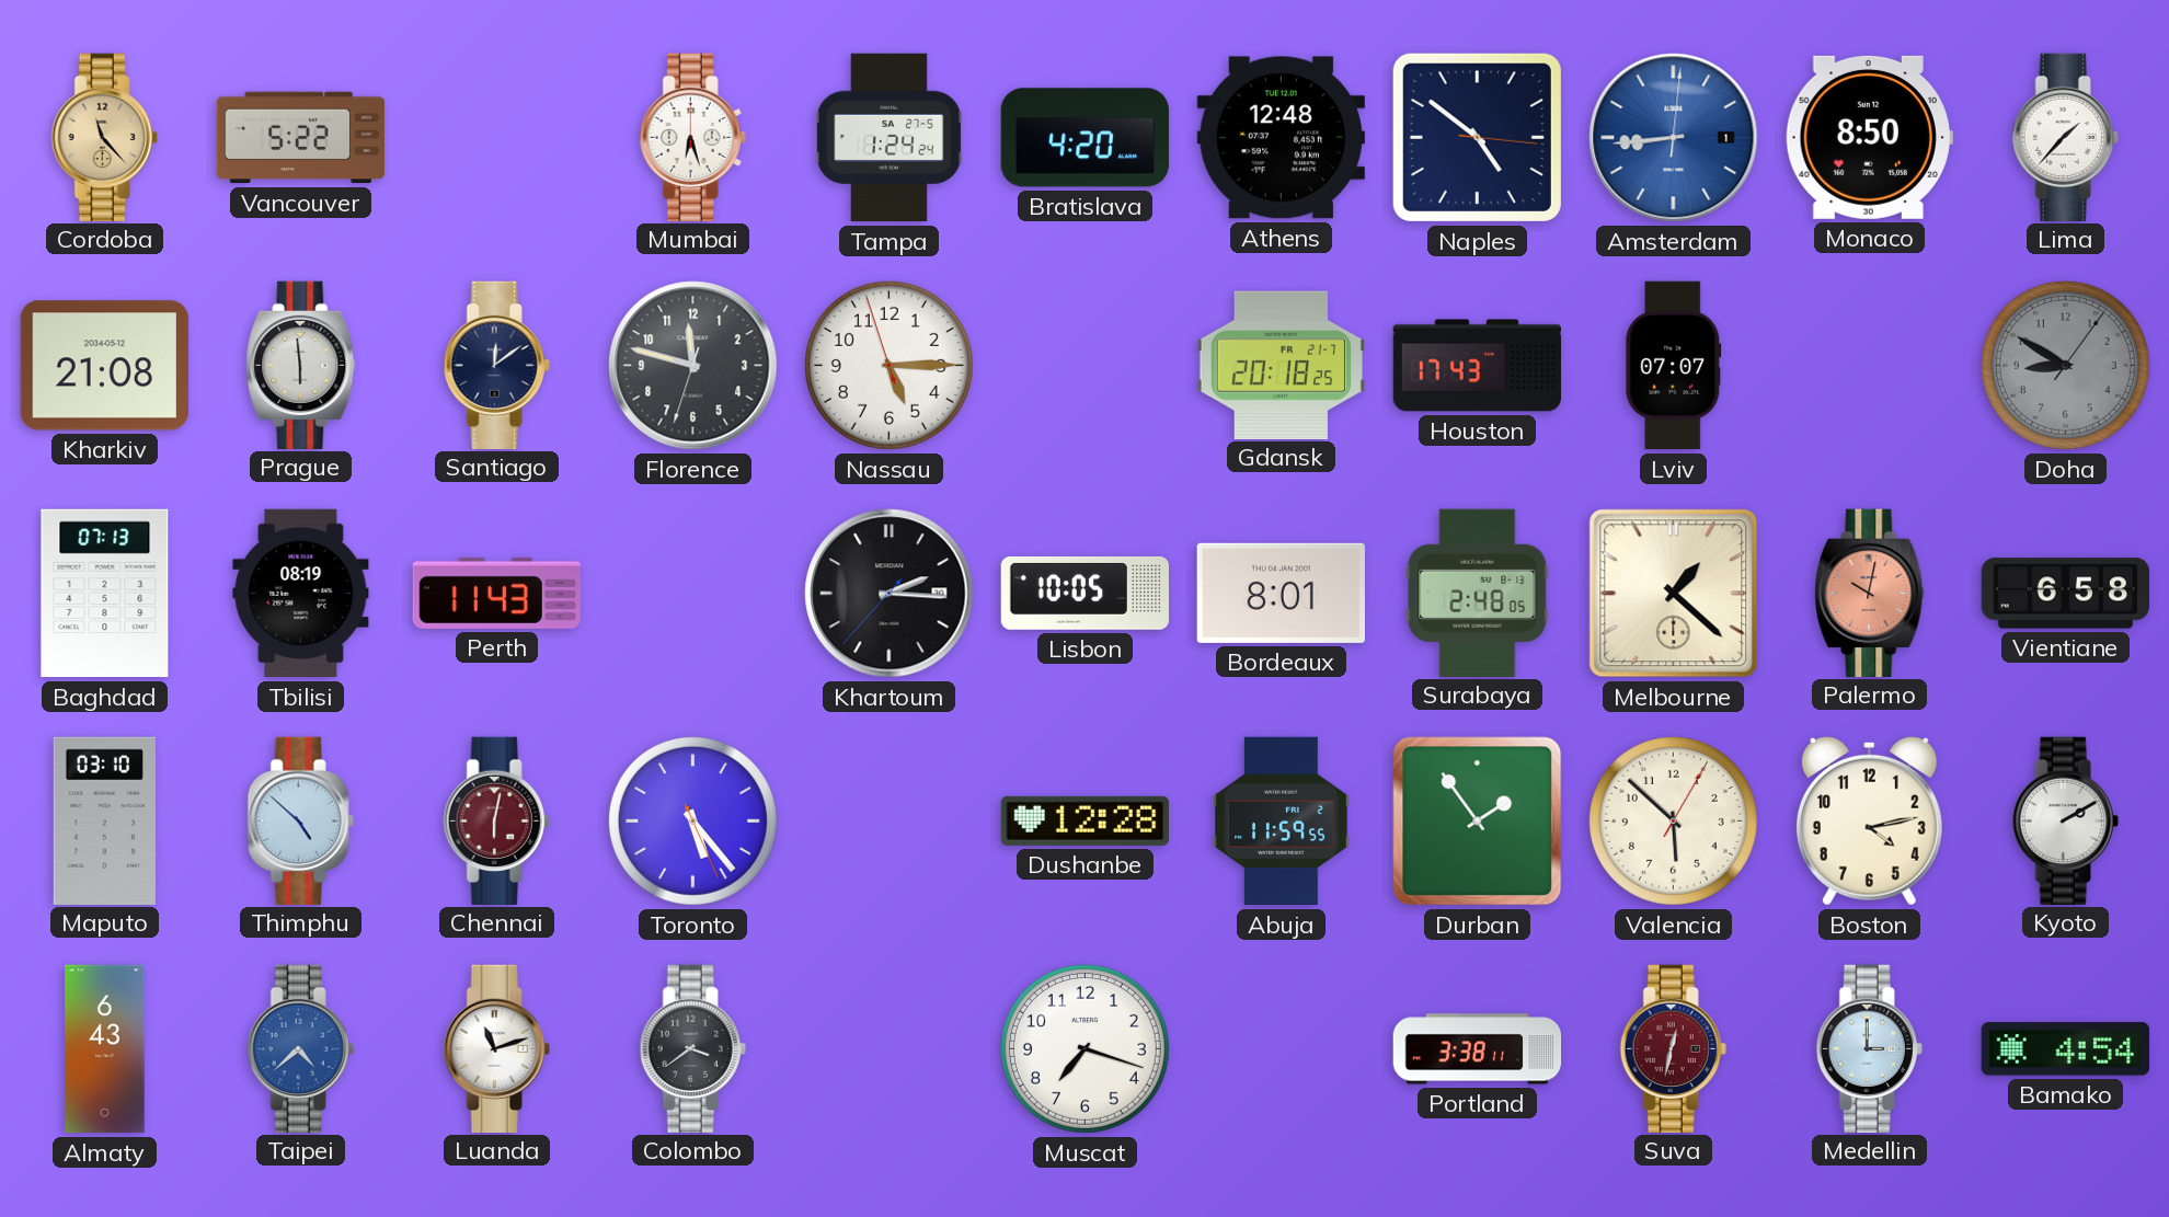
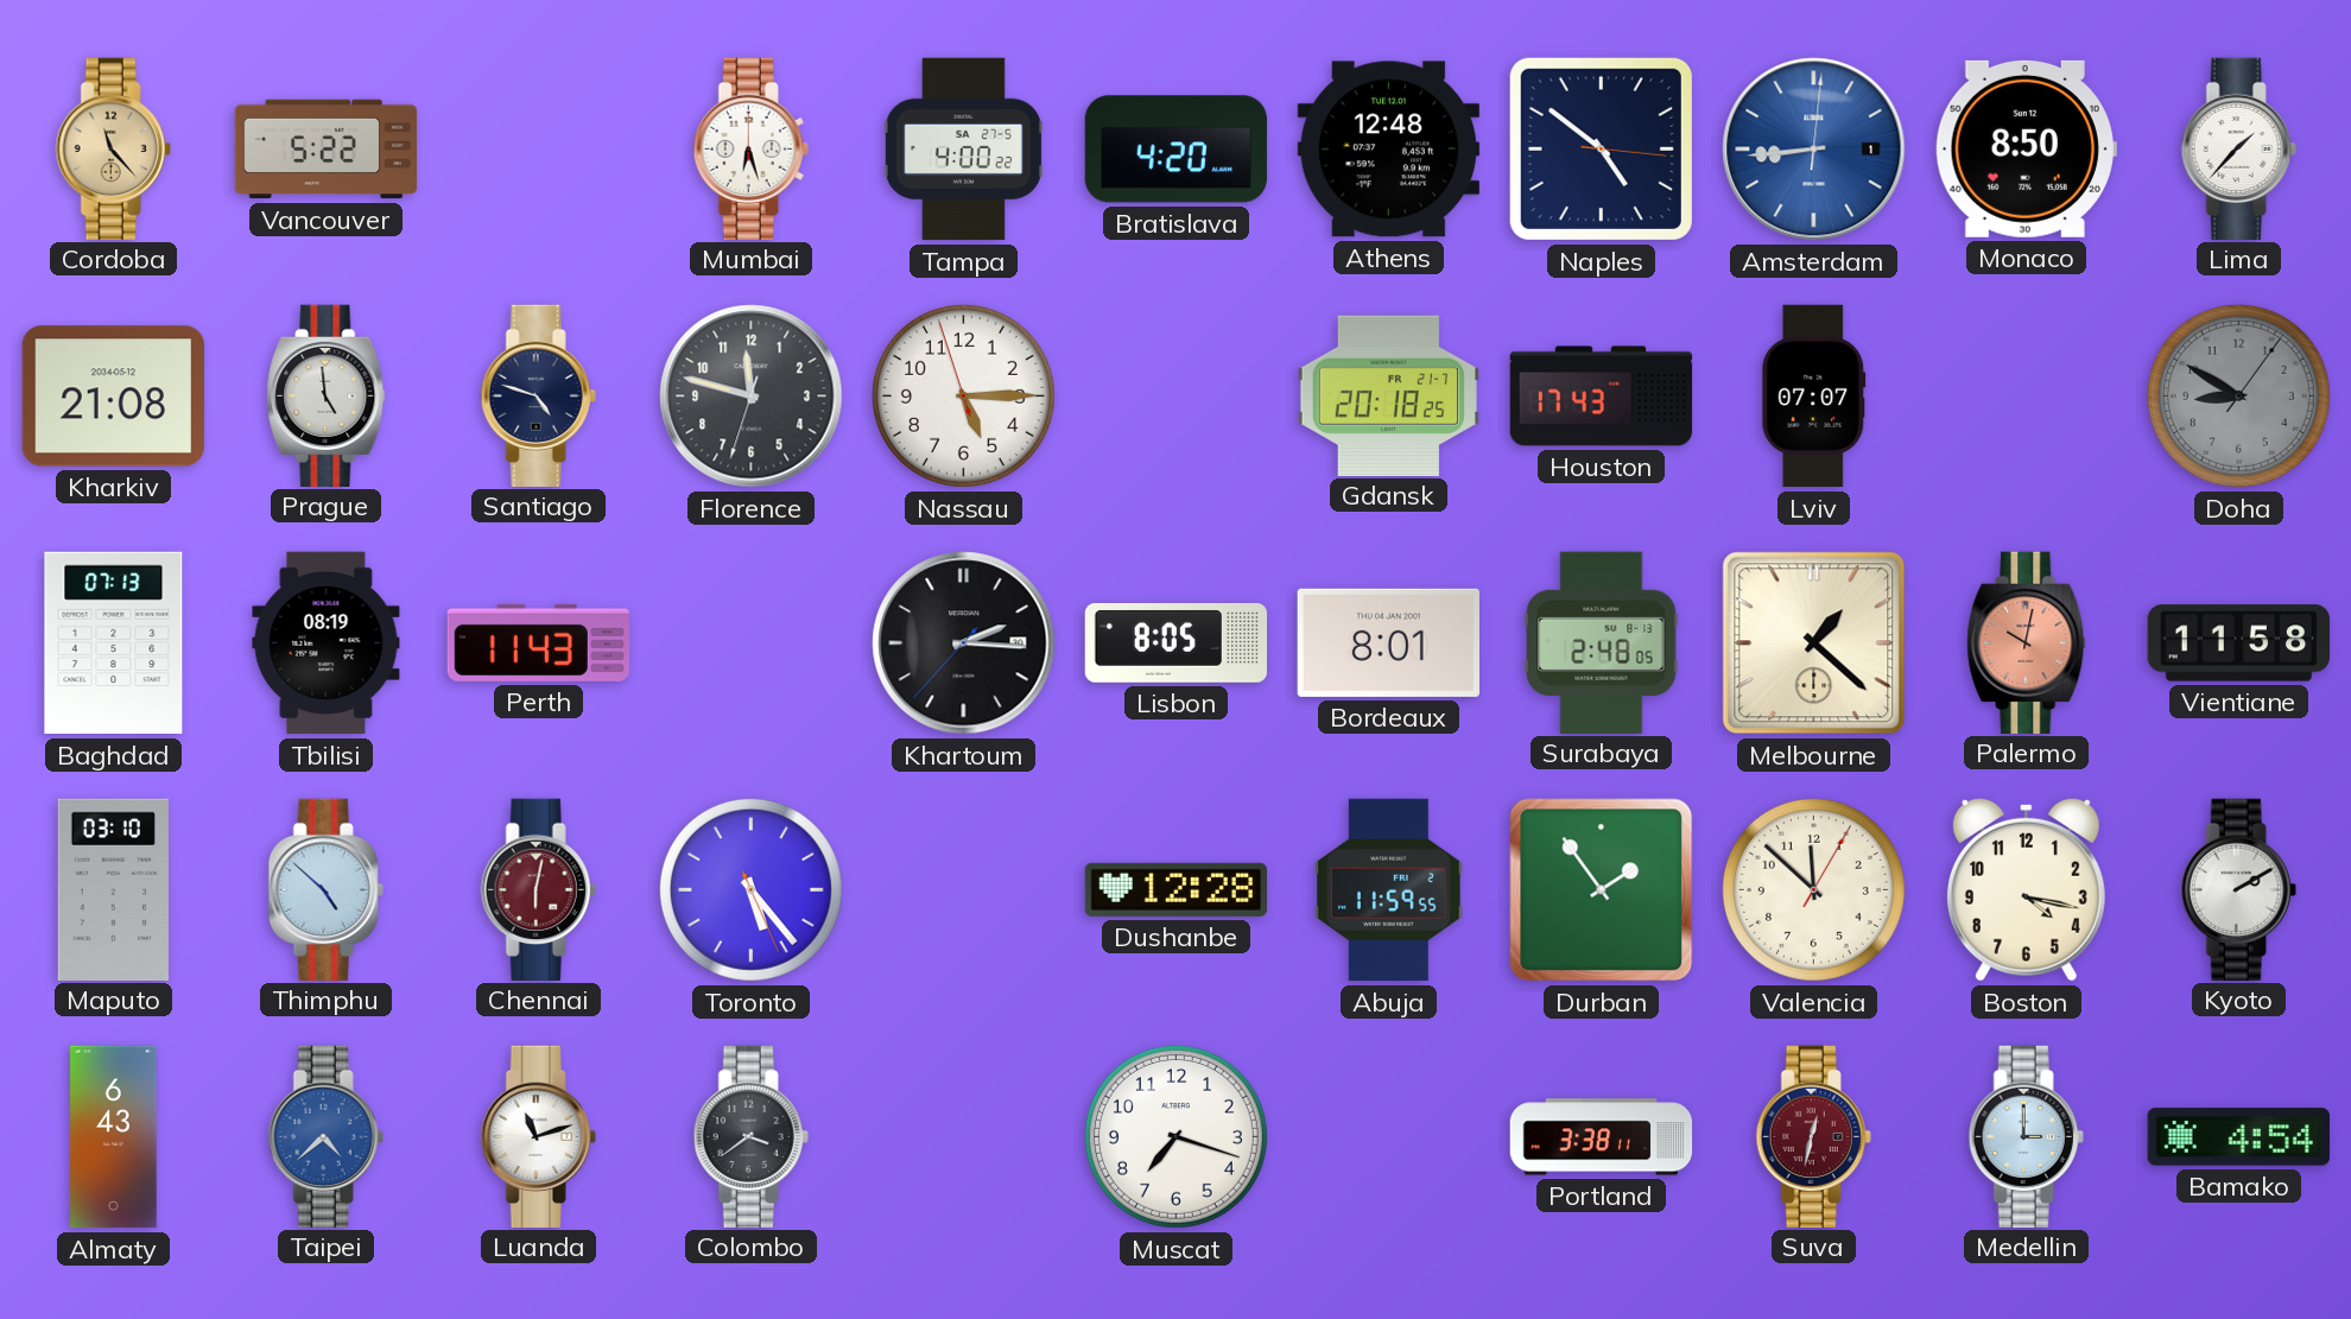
Tampa: 1:24 -> 4:00 (963, 150)
Prague: 5:59 -> 4:59 (327, 395)
Santiago: 12:09 -> 4:48 (538, 395)
Lisbon: 10:05 -> 8:05 (1177, 643)
Vientiane: 6:58 -> 11:58 (2238, 643)
Valencia: 5:52 -> 11:52 (1813, 889)
Boston: 4:13 -> 4:17 (2026, 889)
